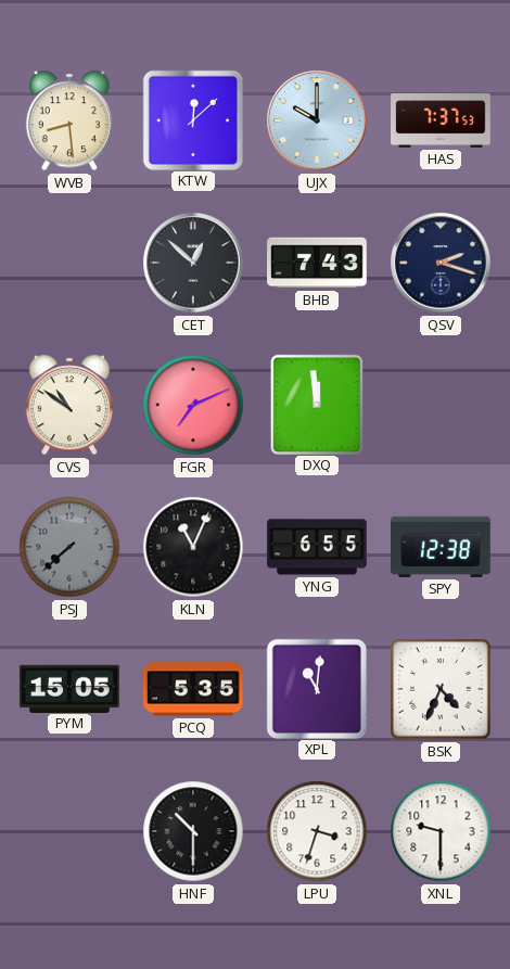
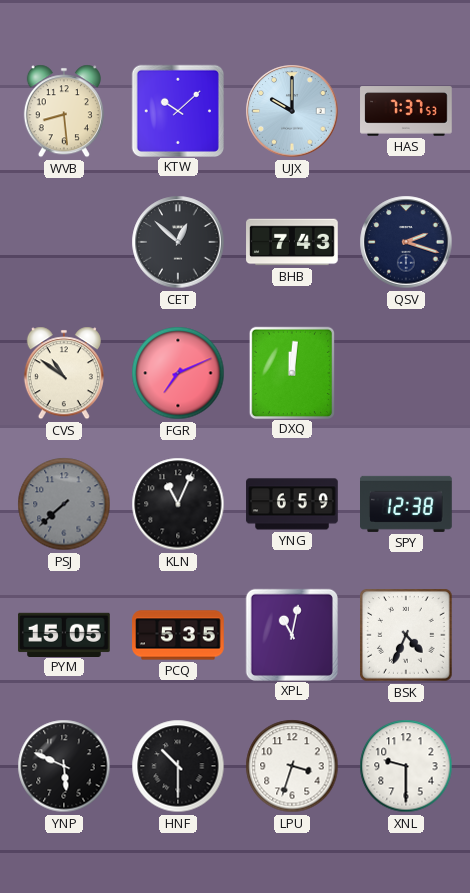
KTW: 12:08 -> 10:08 (177, 110)
DXQ: 11:59 -> 12:01 (291, 372)
YNG: 6:55 -> 6:59 (292, 504)
XPL: 11:01 -> 11:02 (291, 634)
YNP: none -> 5:49 (64, 766)
